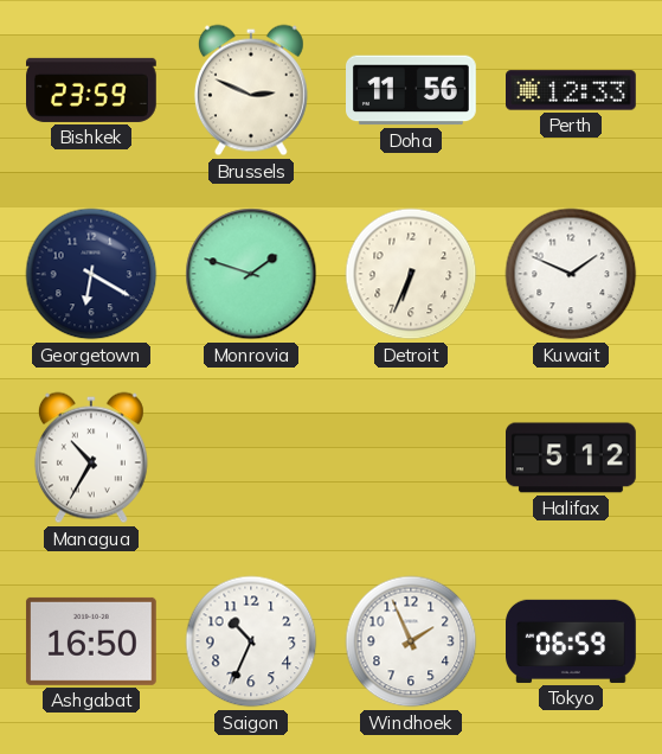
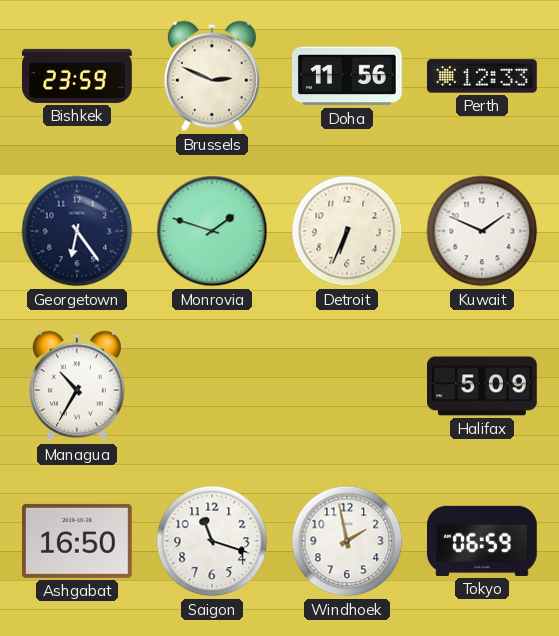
Georgetown: 6:20 -> 6:24 (77, 231)
Halifax: 5:12 -> 5:09 (483, 386)
Saigon: 10:34 -> 11:18 (212, 541)
Windhoek: 1:56 -> 1:58 (347, 541)
